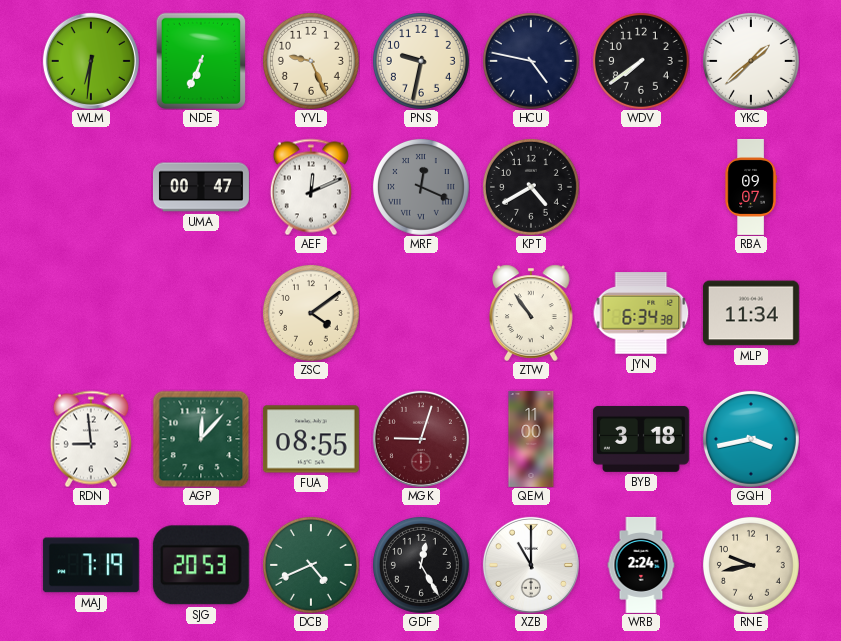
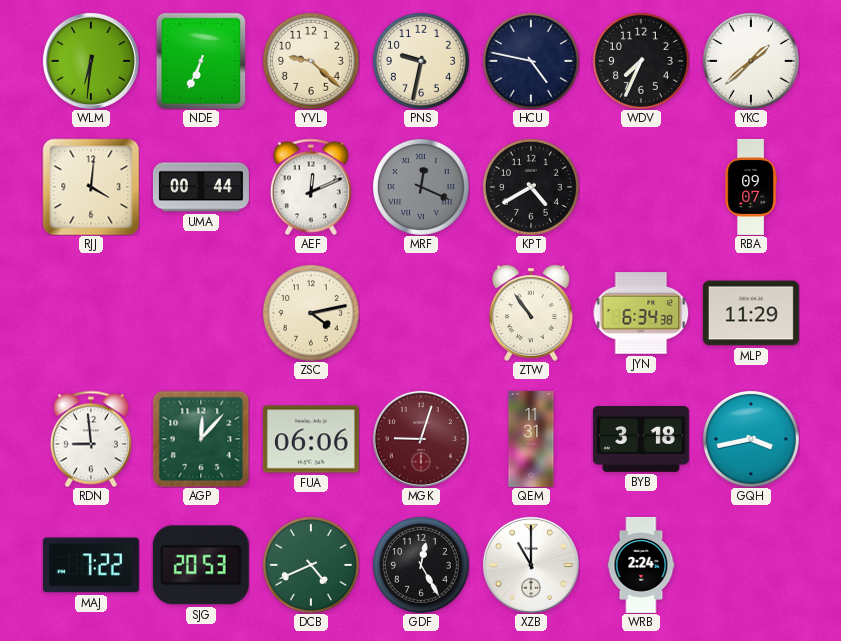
YVL: 9:26 -> 9:22 (311, 61)
WDV: 7:39 -> 7:34 (641, 61)
RJJ: none -> 4:01 (91, 187)
UMA: 00:47 -> 00:44 (201, 187)
ZSC: 4:09 -> 4:13 (311, 313)
MLP: 11:34 -> 11:29 (751, 313)
FUA: 08:55 -> 06:06 (311, 439)
QEM: 11:00 -> 11:31 (531, 439)
MAJ: 7:19 -> 7:22 (91, 565)
RNE: 9:43 -> none (751, 565)
